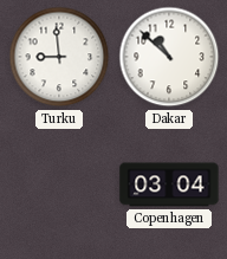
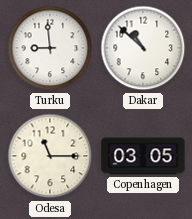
Odesa: none -> 11:15 (50, 156)
Copenhagen: 03:04 -> 03:05 (143, 156)
